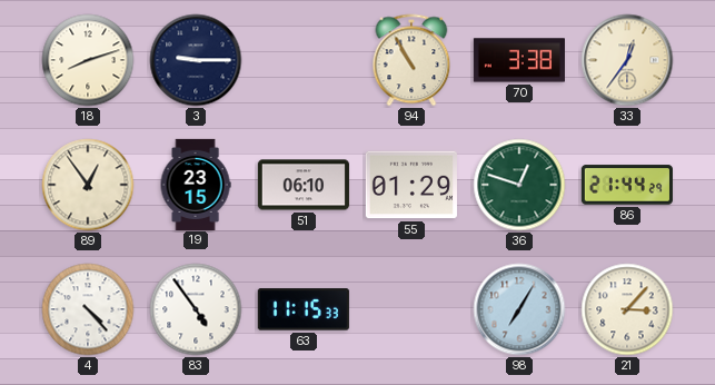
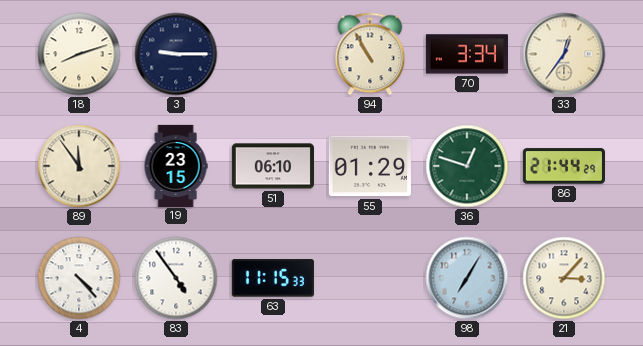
70: 3:38 -> 3:34 (467, 54)
89: 12:54 -> 11:54 (79, 166)
